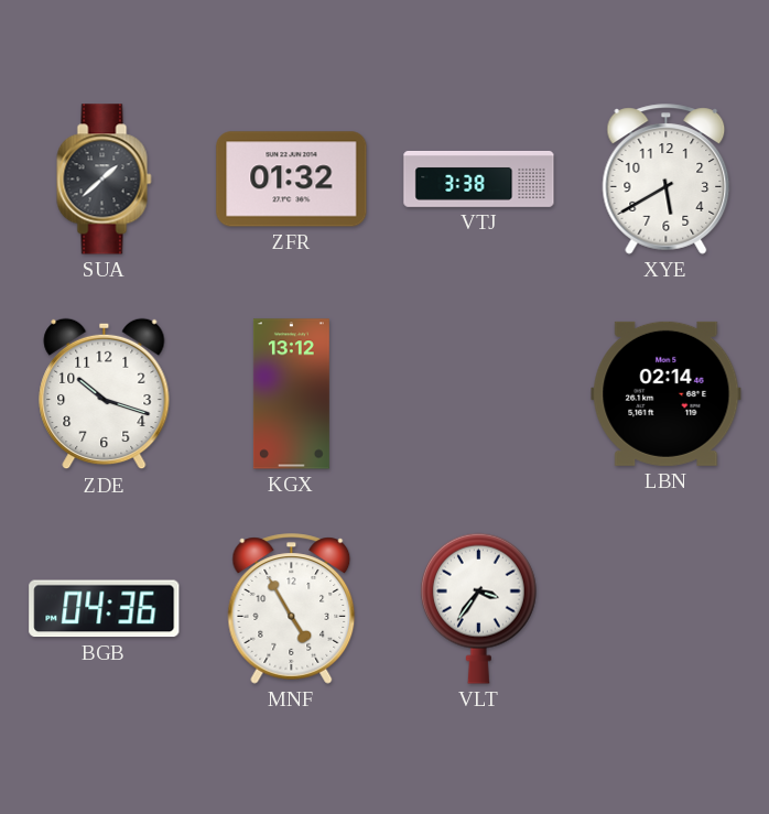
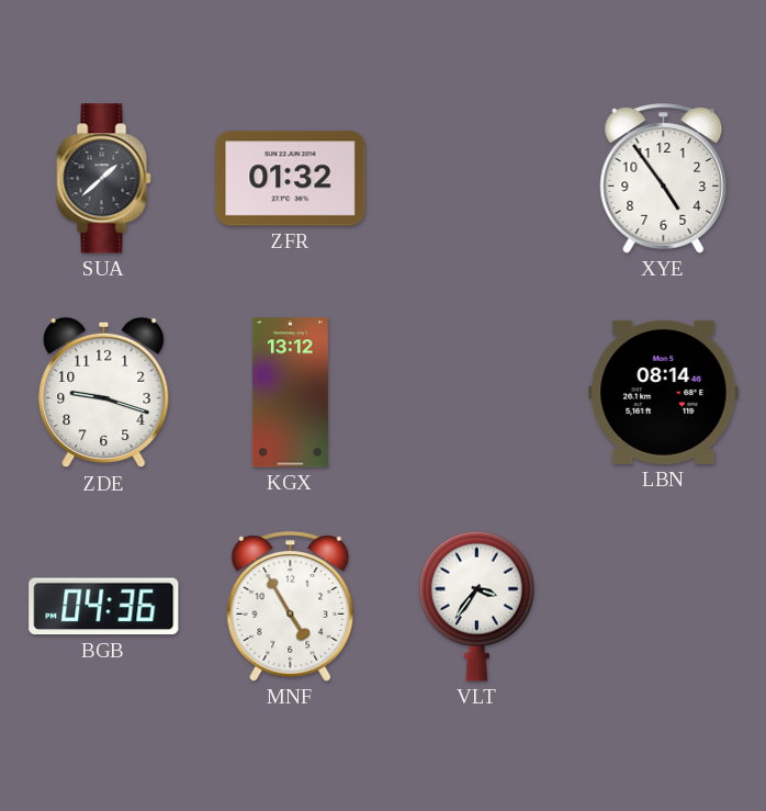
VTJ: 3:38 -> none (479, 178)
XYE: 5:40 -> 4:54 (664, 179)
ZDE: 10:18 -> 9:18 (104, 393)
LBN: 02:14 -> 08:14 (664, 392)
